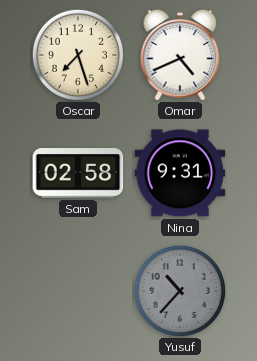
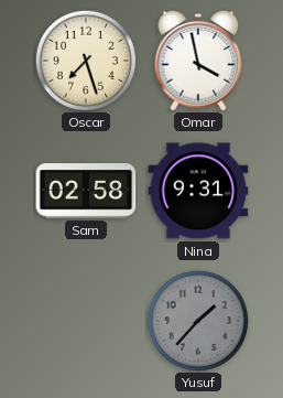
Omar: 4:41 -> 3:58 (198, 61)
Yusuf: 10:37 -> 1:37 (198, 321)
